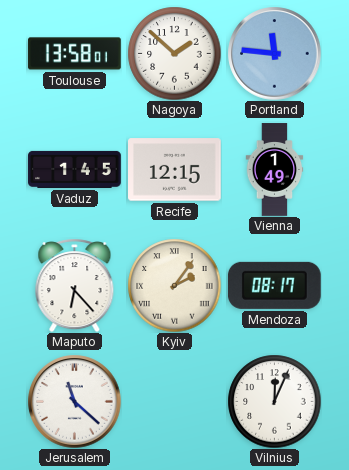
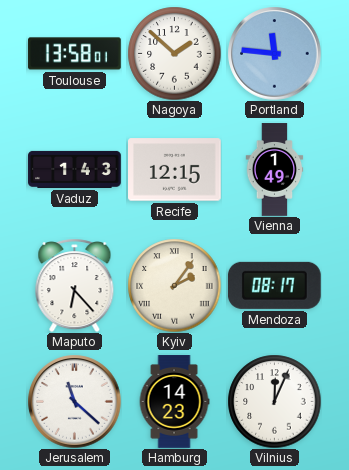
Vaduz: 1:45 -> 1:43 (75, 169)
Hamburg: none -> 14:23 (174, 402)
